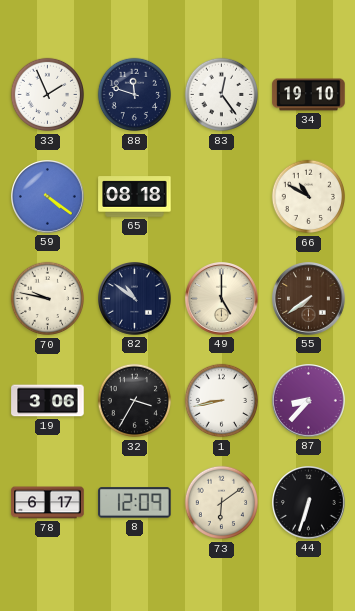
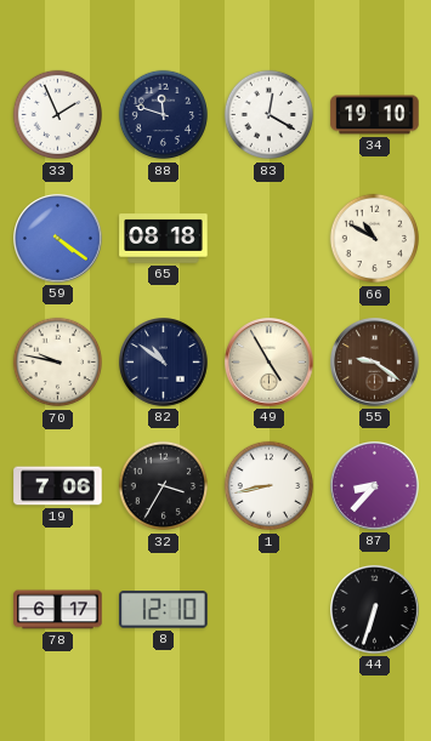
83: 12:24 -> 12:20 (270, 115)
49: 5:00 -> 4:55 (270, 363)
55: 7:39 -> 9:21 (375, 363)
19: 3:06 -> 7:06 (58, 486)
8: 12:09 -> 12:10 (164, 610)
73: 6:09 -> none (222, 503)
